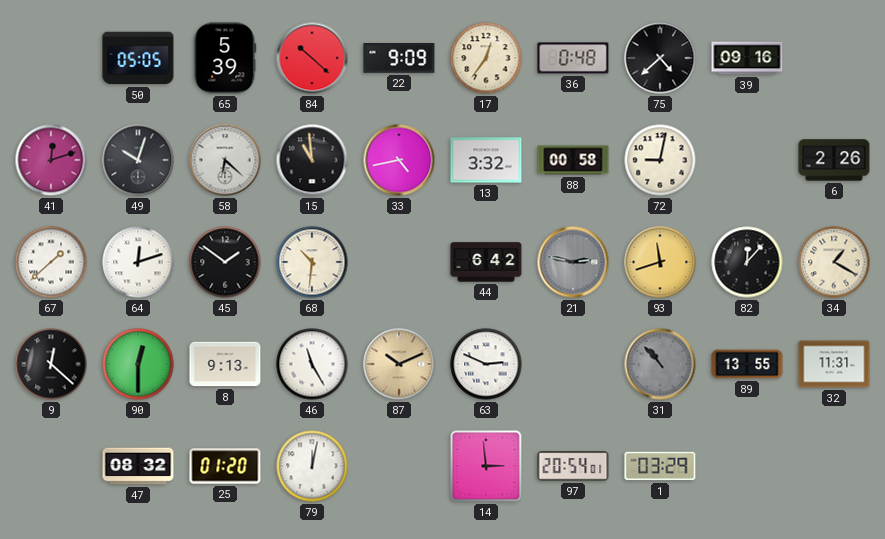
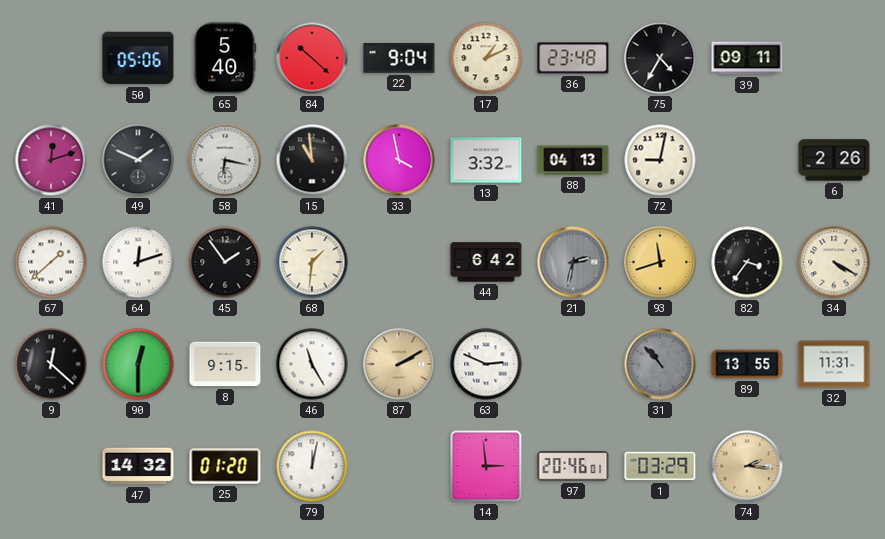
50: 05:05 -> 05:06 (138, 58)
65: 5:39 -> 5:40 (225, 58)
22: 9:09 -> 9:04 (399, 58)
17: 12:36 -> 1:11 (486, 58)
36: 0:48 -> 23:48 (573, 58)
75: 4:38 -> 4:35 (660, 58)
39: 09:16 -> 09:11 (747, 58)
49: 10:03 -> 1:49 (138, 160)
58: 6:22 -> 6:17 (225, 160)
33: 4:43 -> 3:58 (399, 160)
88: 00:58 -> 04:13 (573, 160)
45: 1:51 -> 1:54 (225, 262)
68: 10:31 -> 1:31 (312, 262)
21: 2:47 -> 2:32 (573, 262)
82: 12:07 -> 3:36 (747, 262)
34: 1:20 -> 4:20 (834, 262)
8: 9:13 -> 9:15 (225, 364)
87: 10:11 -> 2:10 (399, 364)
47: 08:32 -> 14:32 (138, 466)
97: 20:54 -> 20:46 (573, 466)
74: none -> 2:16 (747, 466)
